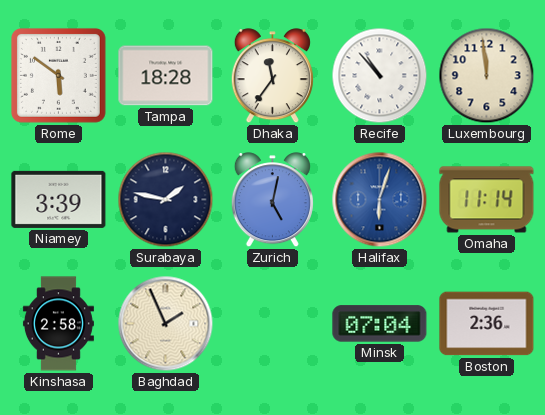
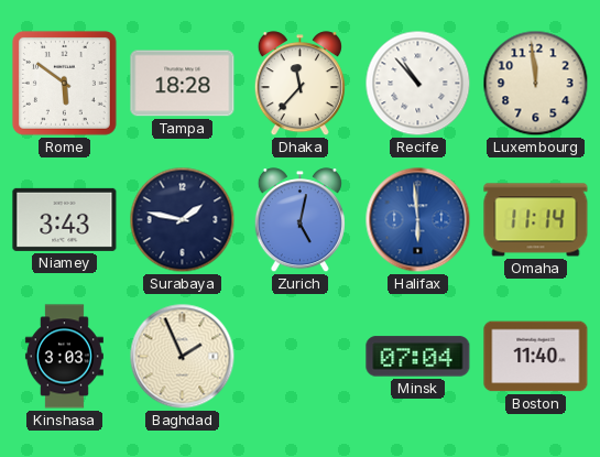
Dhaka: 11:36 -> 11:37 (299, 84)
Niamey: 3:39 -> 3:43 (65, 219)
Halifax: 6:03 -> 5:59 (418, 220)
Kinshasa: 2:58 -> 3:03 (64, 357)
Boston: 2:36 -> 11:40 (536, 357)
